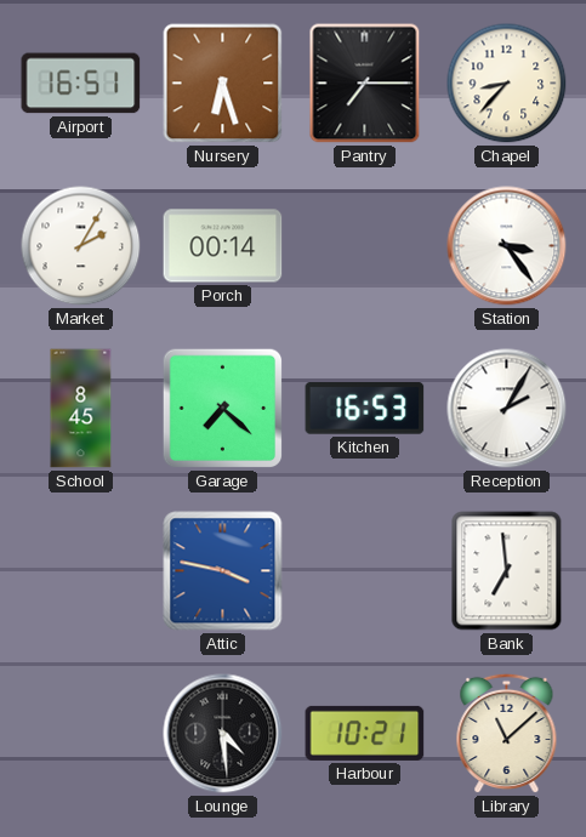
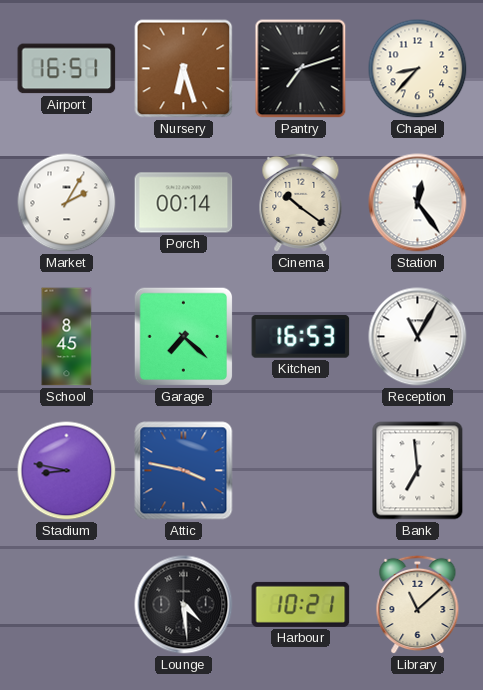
Pantry: 7:15 -> 7:12 (301, 69)
Cinema: none -> 10:21 (301, 203)
Station: 3:24 -> 12:24 (418, 203)
Reception: 2:05 -> 11:05 (418, 337)
Stadium: none -> 8:47 (67, 471)
